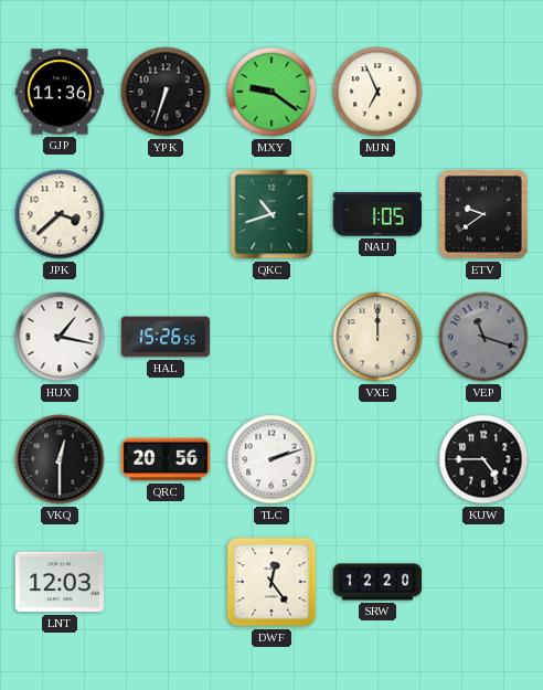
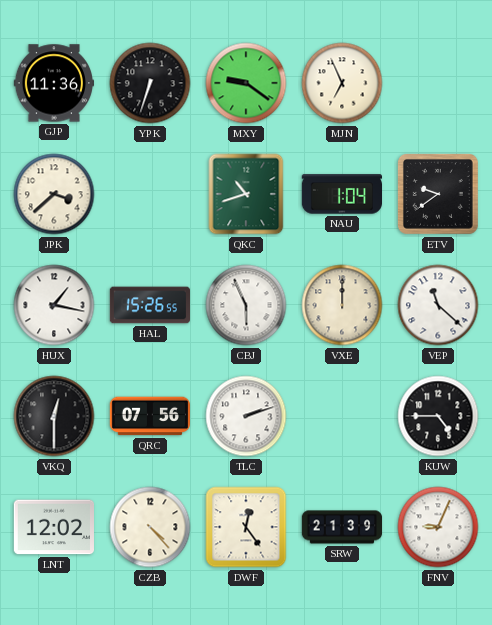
NAU: 1:05 -> 1:04 (341, 194)
CBJ: none -> 5:56 (246, 305)
VEP: 11:18 -> 11:22 (438, 305)
VEP dial: grey -> white (438, 305)
QRC: 20:56 -> 07:56 (149, 416)
LNT: 12:03 -> 12:02 (53, 527)
CZB: none -> 4:23 (150, 527)
SRW: 12:20 -> 21:39 (342, 527)
FNV: none -> 9:04 (438, 527)
